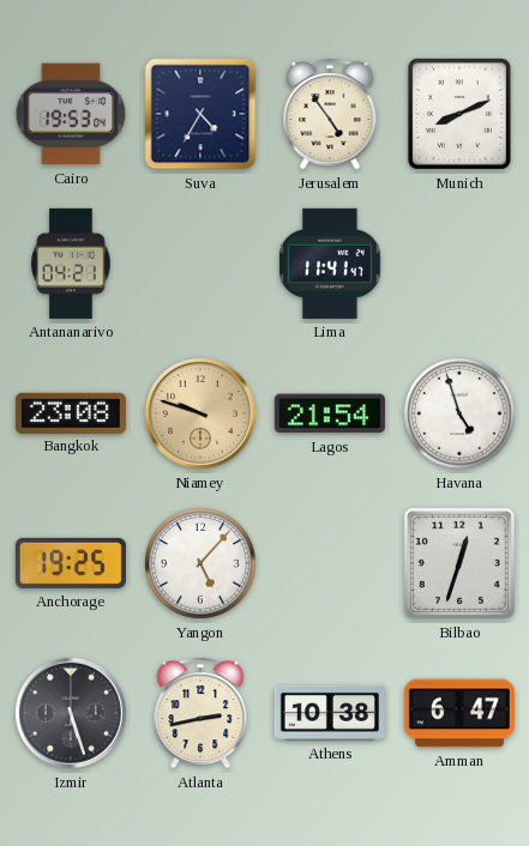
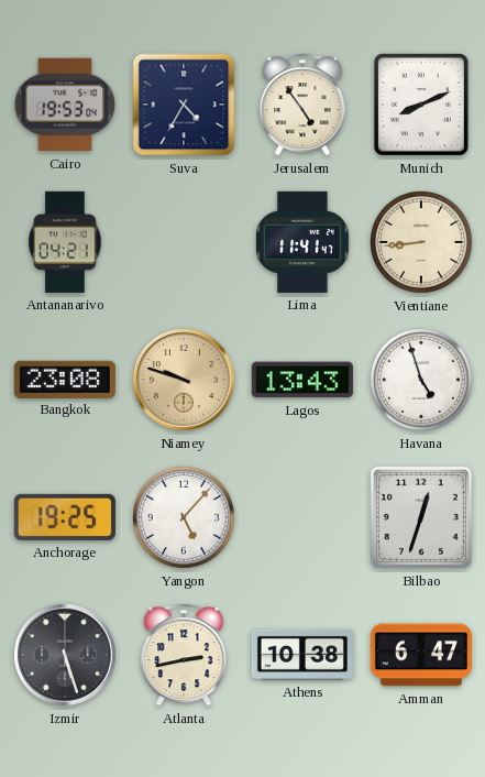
Vientiane: none -> 8:44 (422, 243)
Lagos: 21:54 -> 13:43 (302, 380)
